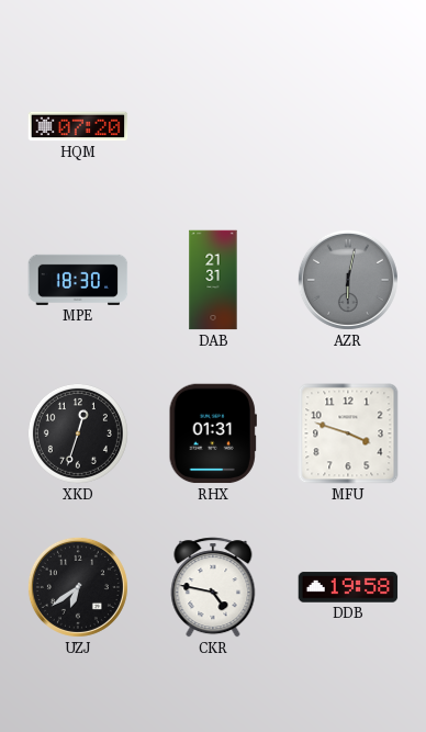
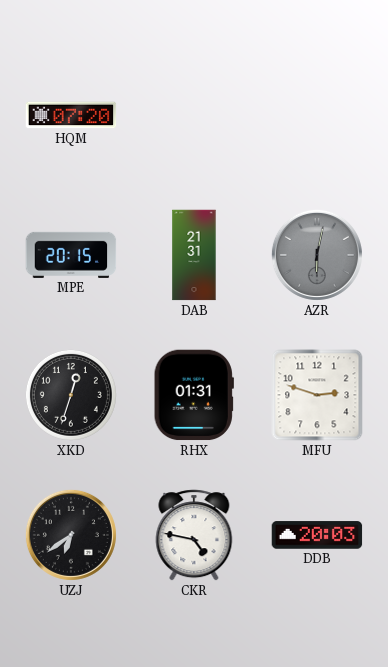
MPE: 18:30 -> 20:15 (71, 255)
MFU: 3:48 -> 2:48 (317, 395)
DDB: 19:58 -> 20:03 (317, 535)
